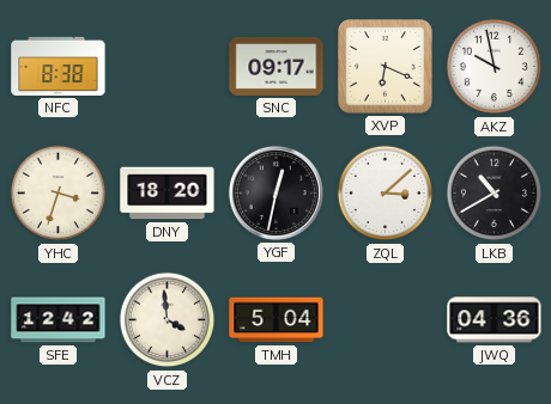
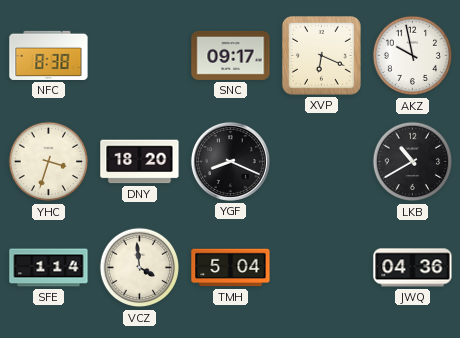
YGF: 12:32 -> 8:19 (230, 161)
ZQL: 3:08 -> none (386, 194)
SFE: 12:42 -> 1:14 (49, 268)
